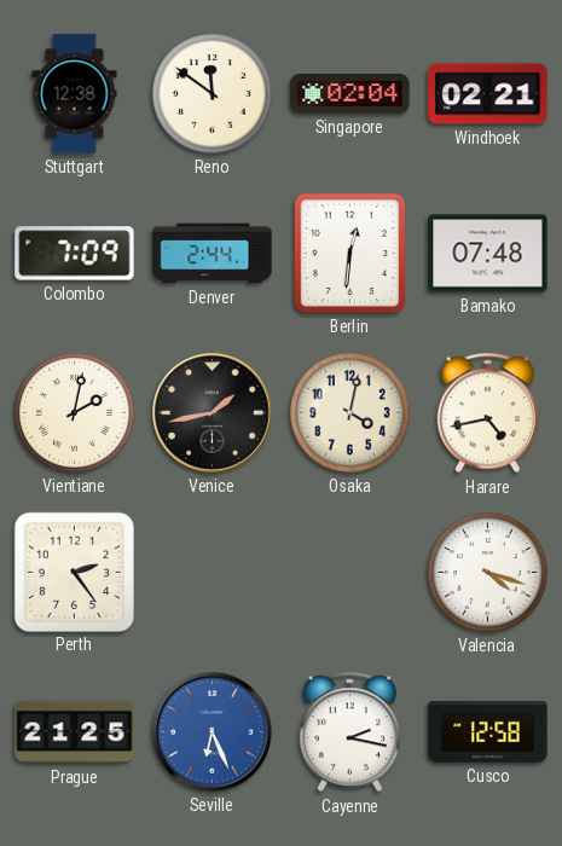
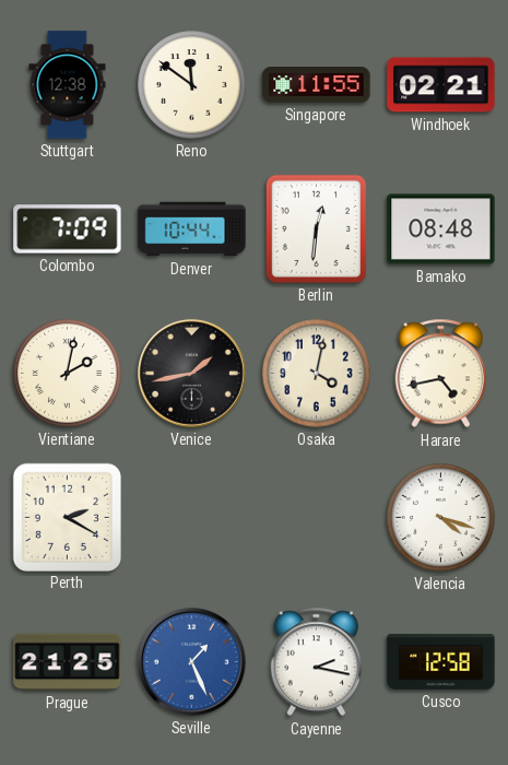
Singapore: 02:04 -> 11:55 (317, 85)
Denver: 2:44 -> 10:44 (192, 229)
Bamako: 07:48 -> 08:48 (441, 229)
Perth: 2:24 -> 2:20 (67, 517)
Seville: 6:26 -> 1:26 (191, 661)
